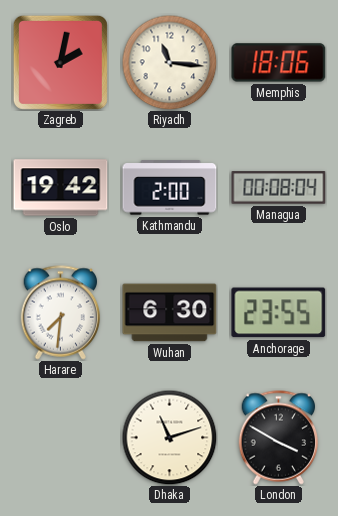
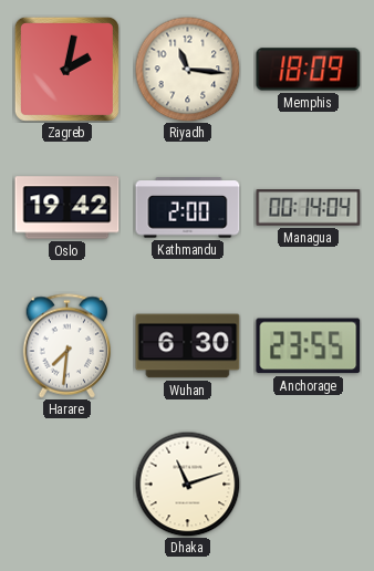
Memphis: 18:06 -> 18:09 (309, 70)
Managua: 00:08 -> 00:14 (309, 208)
London: 3:50 -> none (279, 438)
